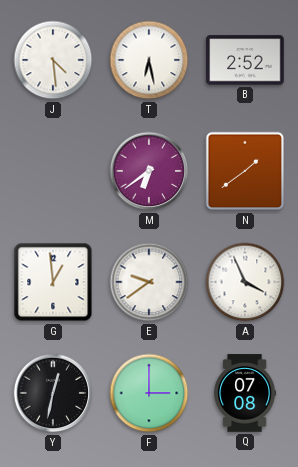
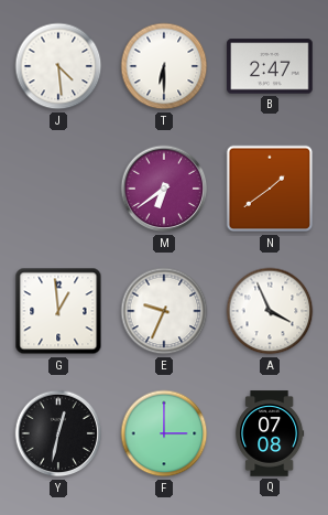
T: 6:28 -> 6:30 (164, 66)
B: 2:52 -> 2:47 (270, 66)
E: 9:39 -> 9:34 (164, 311)
